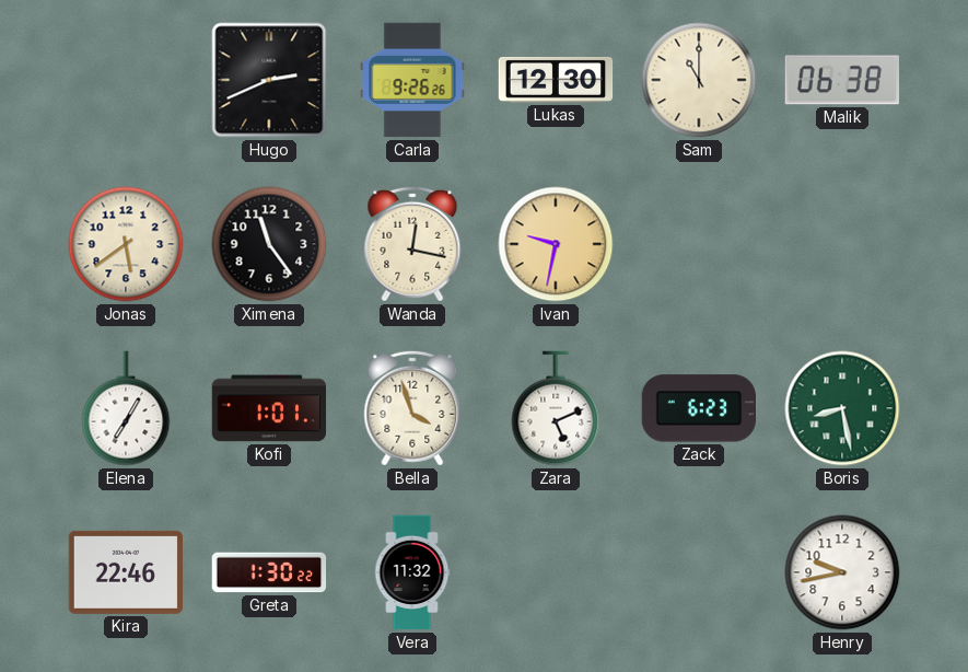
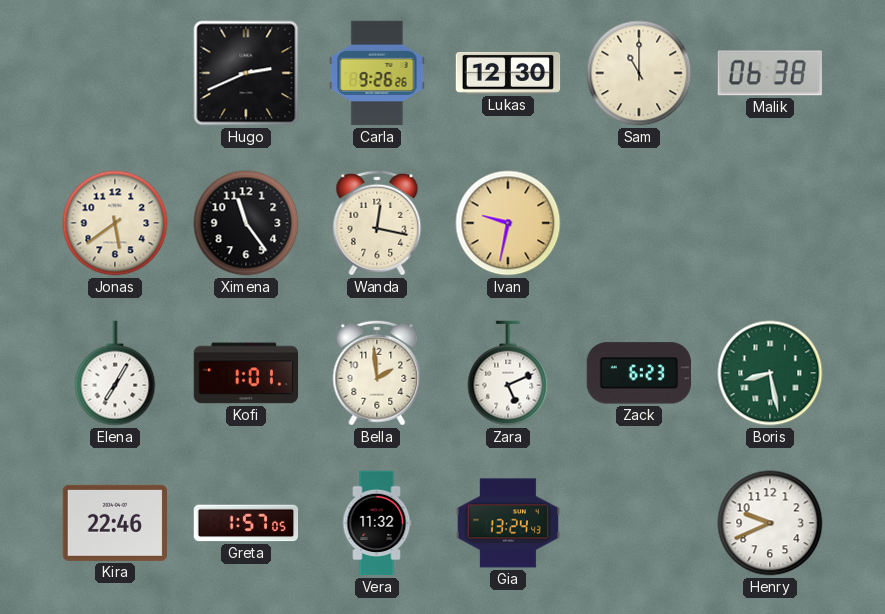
Bella: 3:57 -> 1:59 (377, 373)
Greta: 1:30 -> 1:57 (246, 523)
Gia: none -> 13:24 (508, 523)
Henry: 9:43 -> 9:41 (770, 523)
